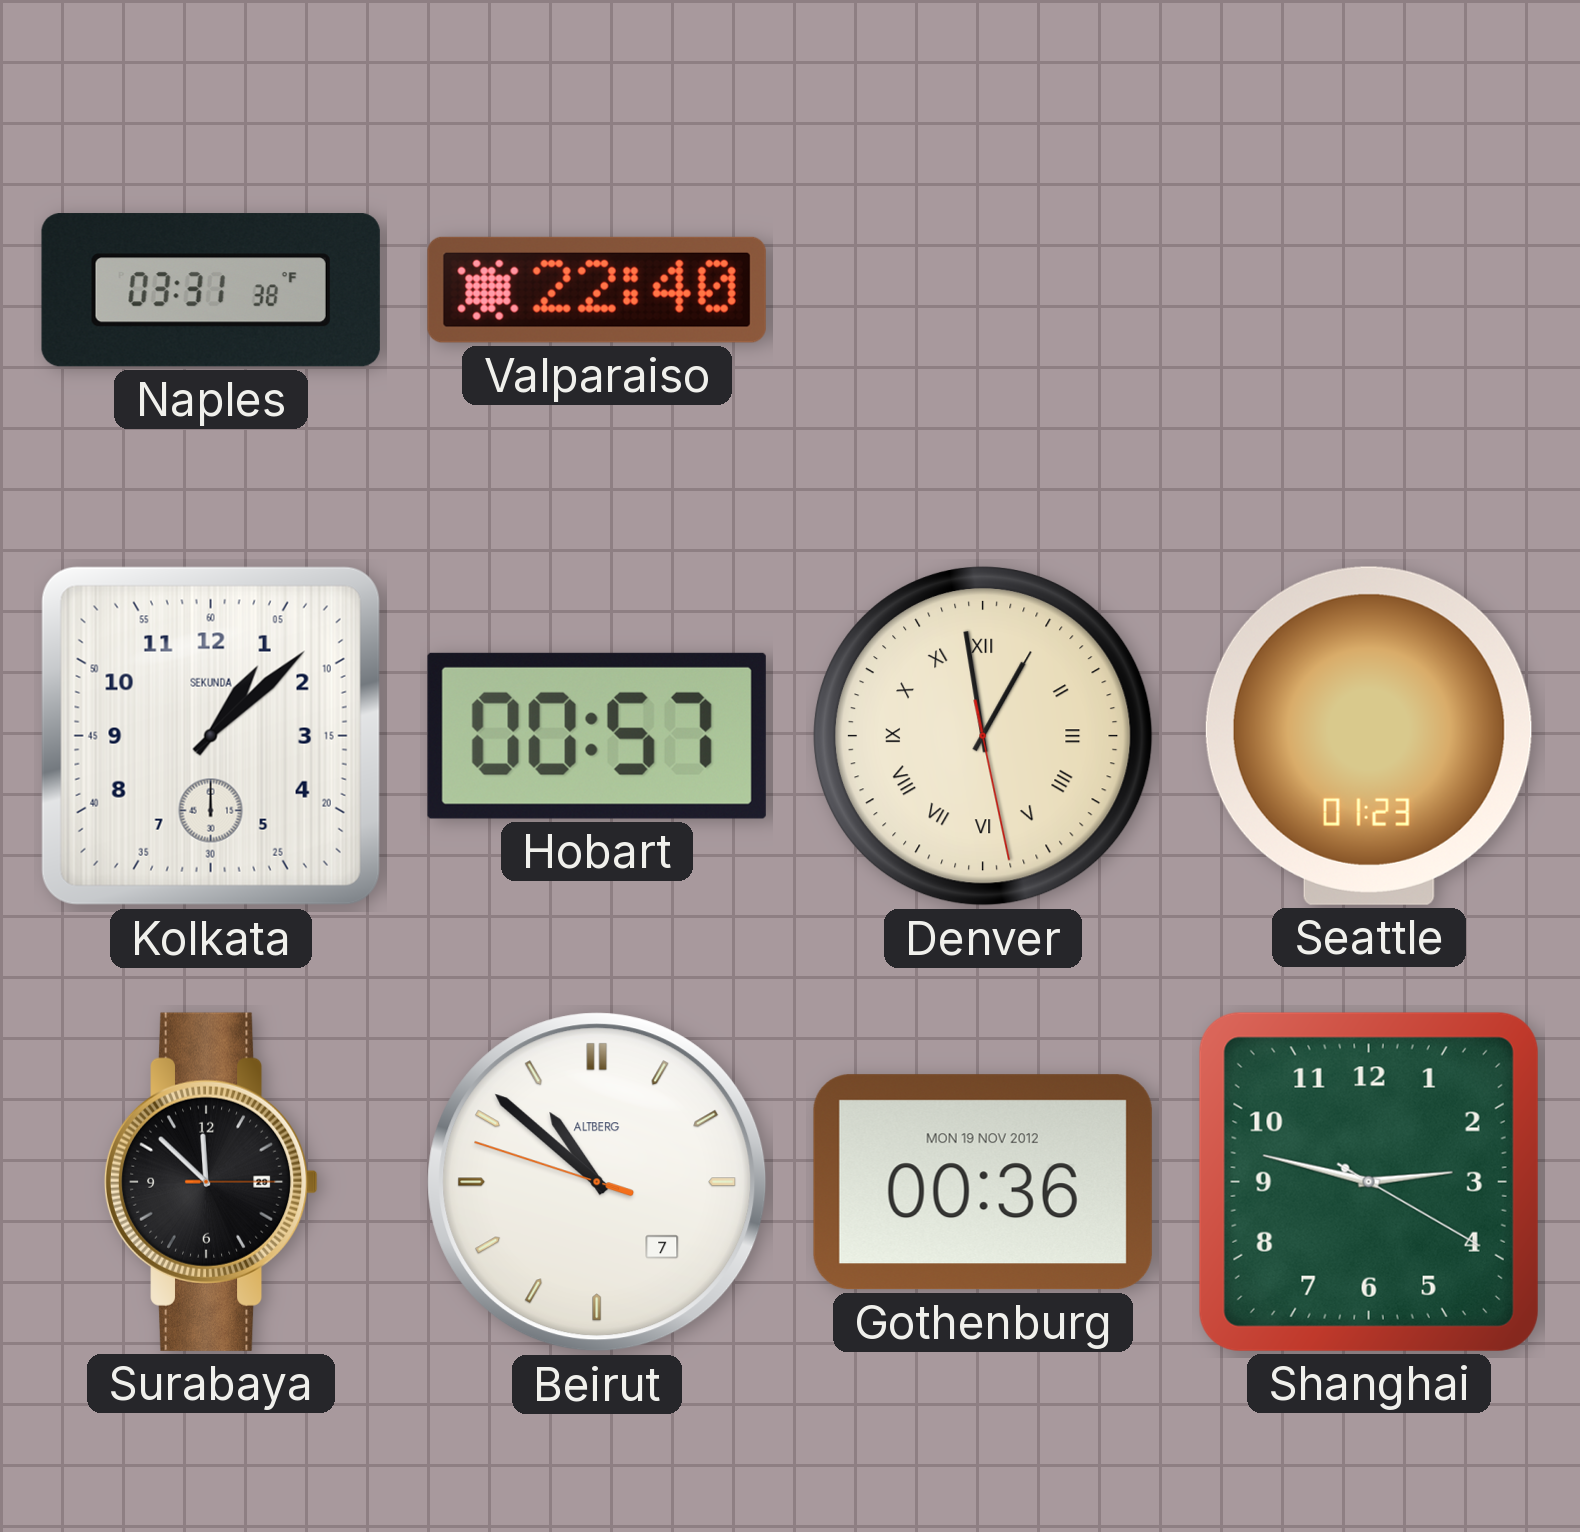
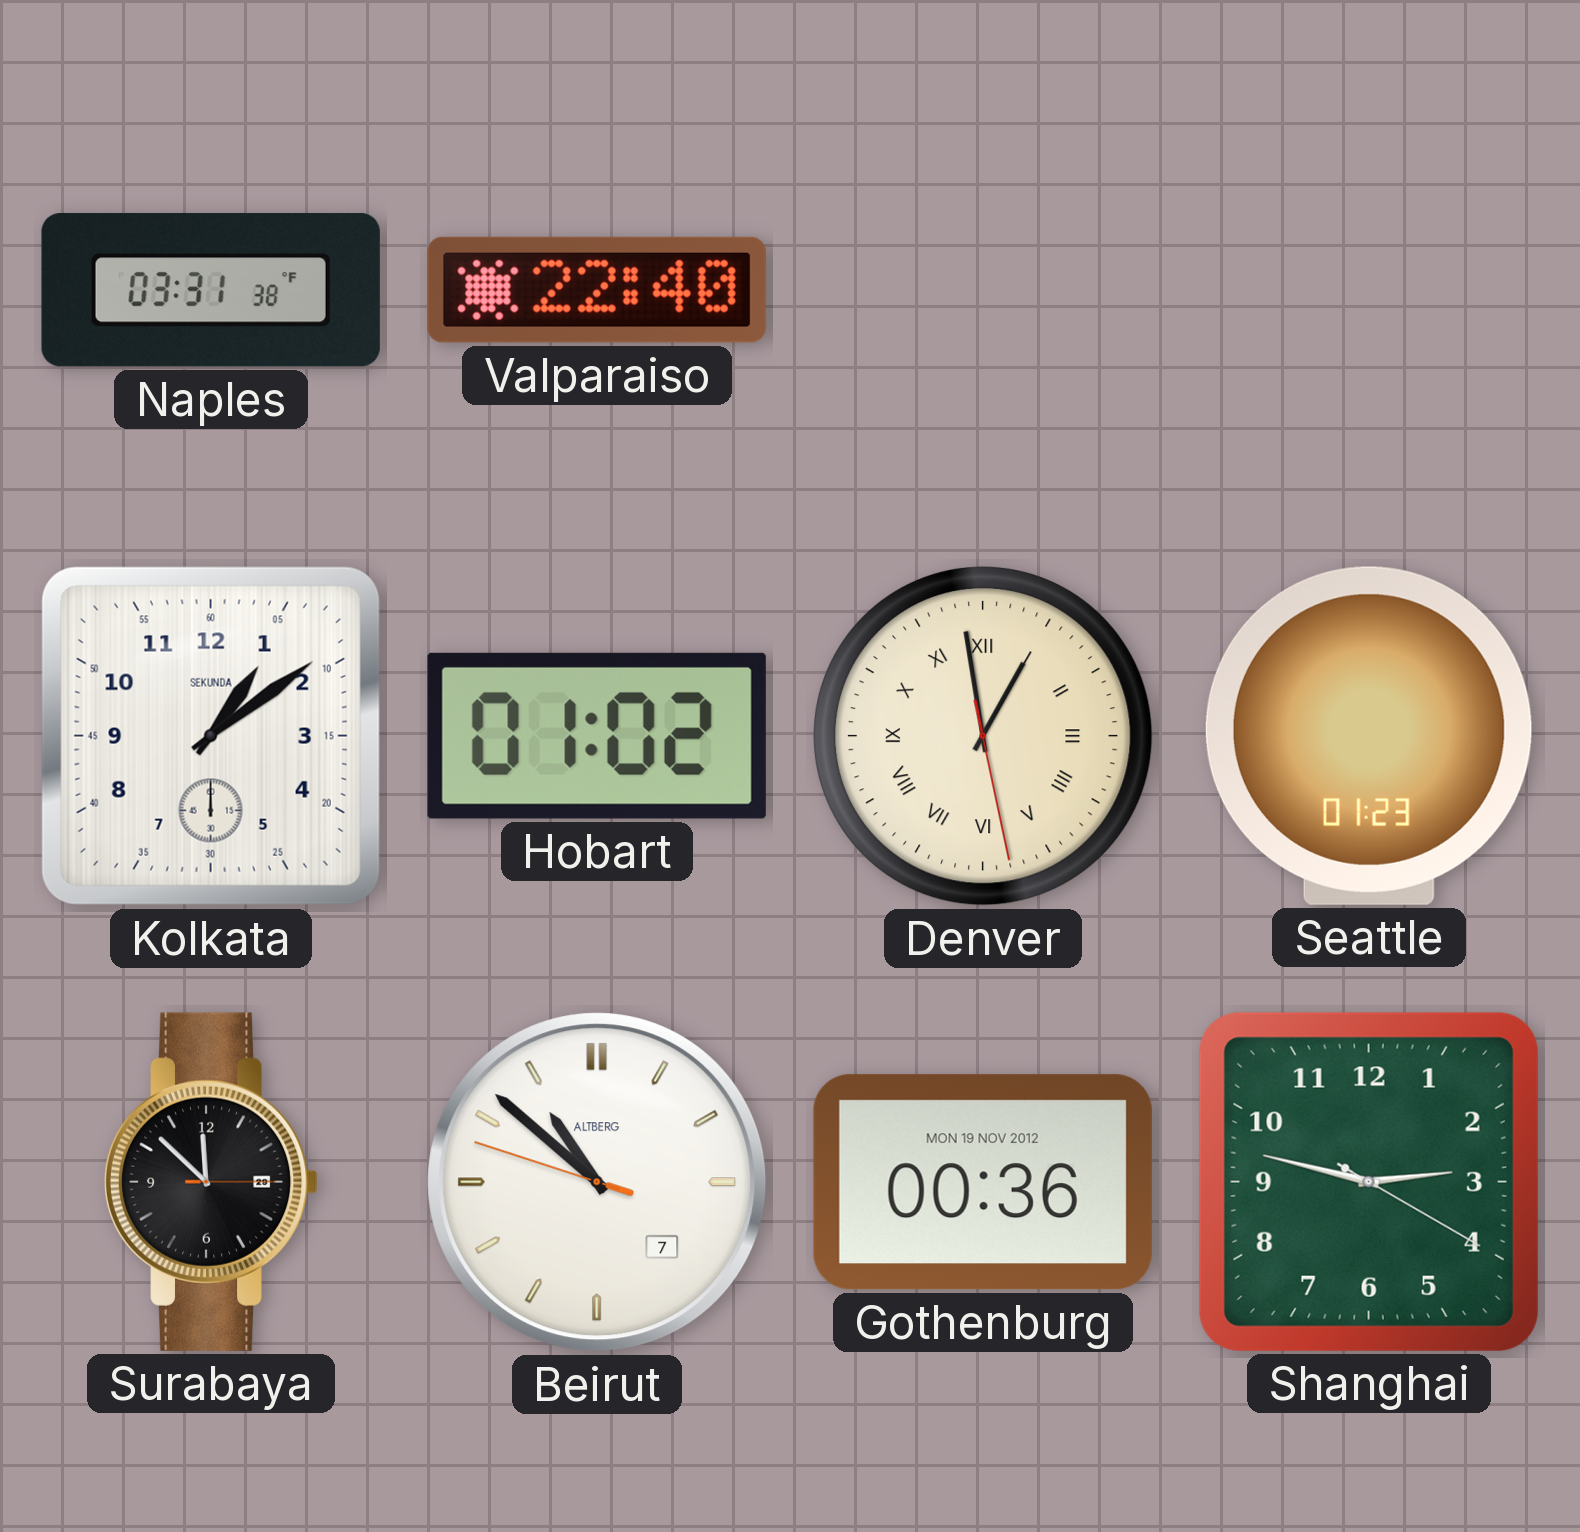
Kolkata: 1:08 -> 1:09 (211, 736)
Hobart: 00:57 -> 01:02 (597, 736)
